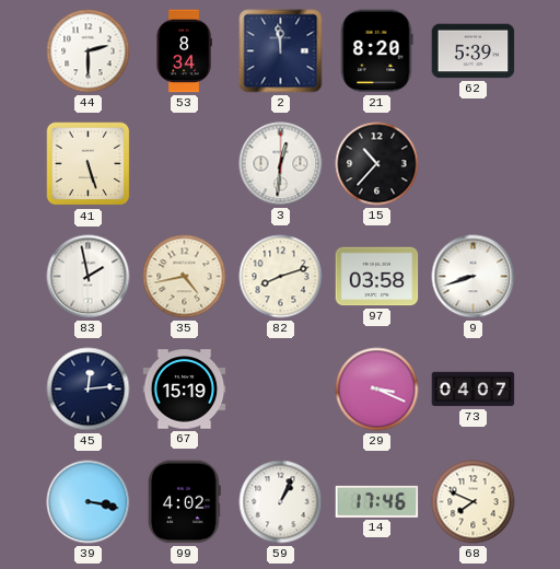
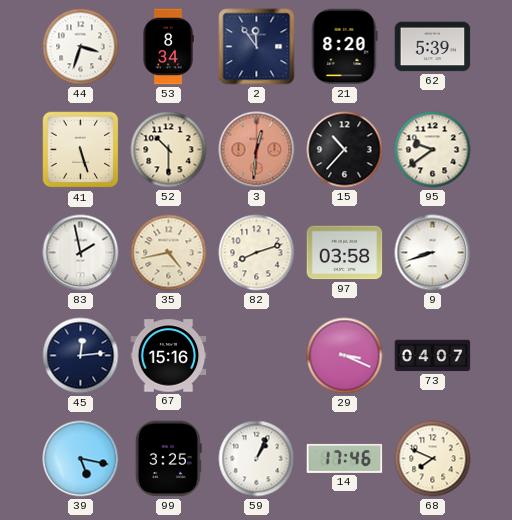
44: 2:30 -> 3:33 (81, 47)
2: 11:59 -> 11:54 (257, 47)
52: none -> 10:30 (169, 150)
3 dial: white -> salmon (257, 150)
95: none -> 9:39 (433, 150)
67: 15:19 -> 15:16 (169, 356)
39: 3:17 -> 5:17 (81, 459)
99: 4:02 -> 3:25 (168, 459)
